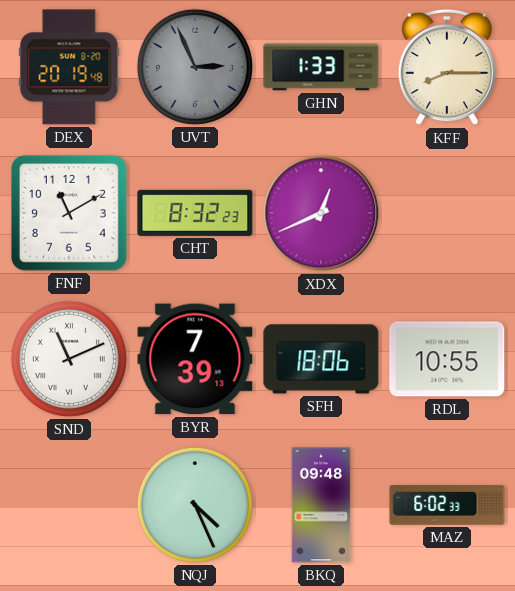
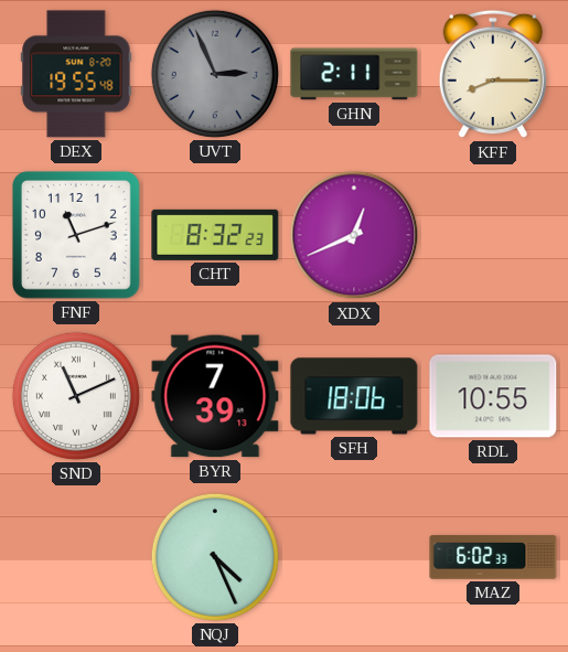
DEX: 20:19 -> 19:55 (76, 74)
GHN: 1:33 -> 2:11 (354, 74)
FNF: 11:10 -> 11:12 (76, 235)
BKQ: 09:48 -> none (321, 505)
